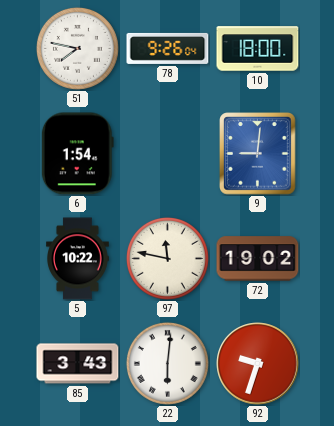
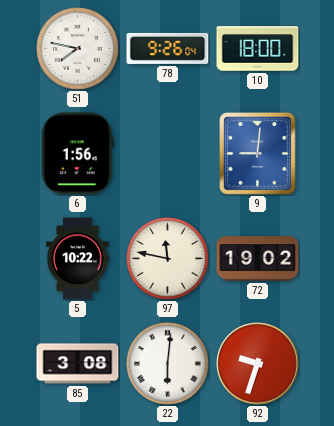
6: 1:54 -> 1:56 (77, 154)
85: 3:43 -> 3:08 (78, 364)
